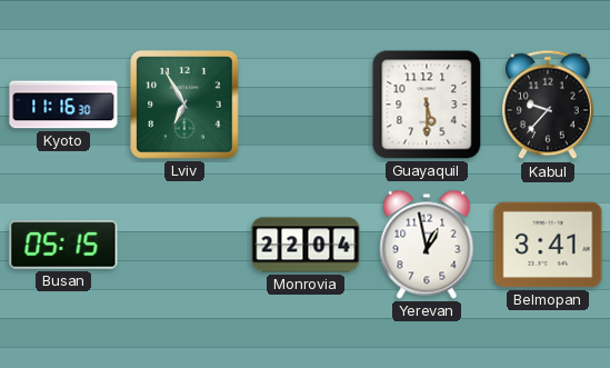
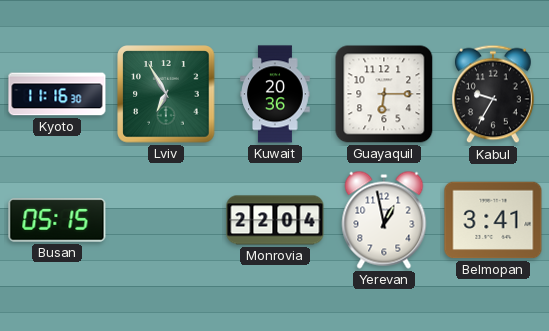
Kuwait: none -> 20:36 (275, 94)
Guayaquil: 5:30 -> 6:15 (384, 94)
Kabul: 9:37 -> 9:35 (494, 94)
